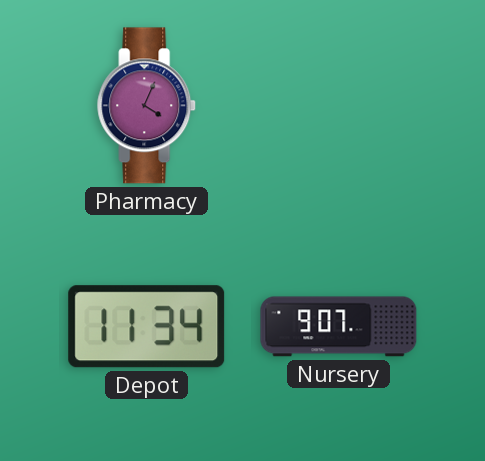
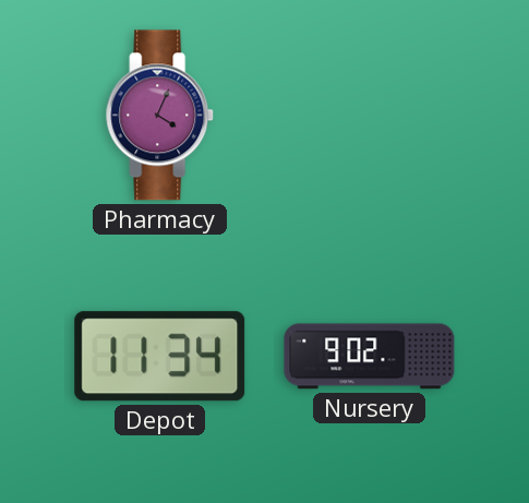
Nursery: 9:07 -> 9:02 (370, 357)
